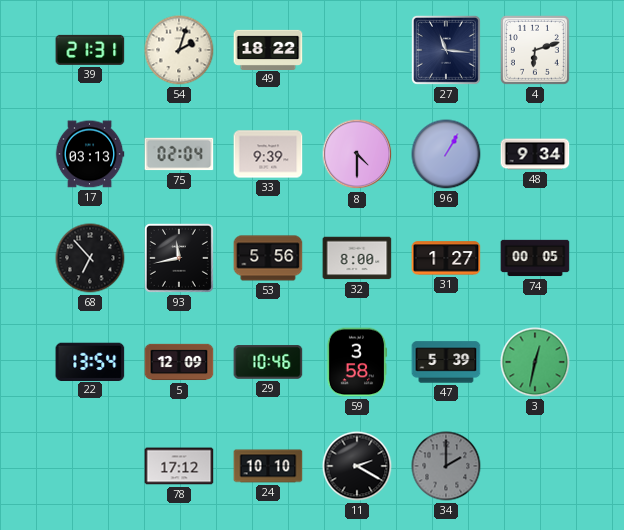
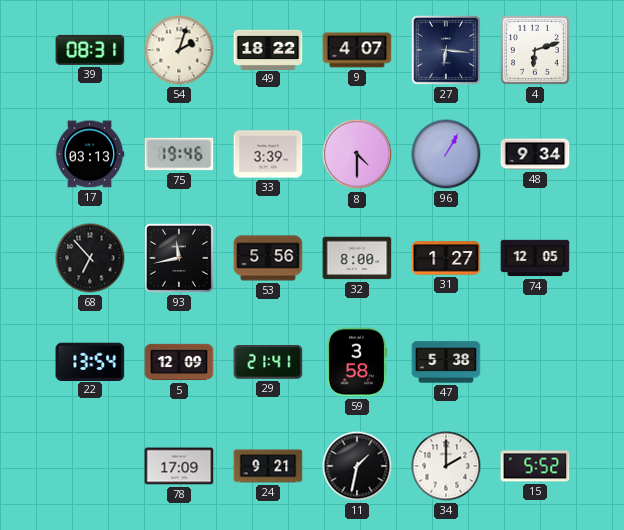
39: 21:31 -> 08:31 (90, 50)
9: none -> 4:07 (357, 50)
27: 11:16 -> 6:16 (446, 50)
75: 02:04 -> 19:46 (179, 154)
33: 9:39 -> 3:39 (268, 154)
74: 00:05 -> 12:05 (535, 258)
29: 10:46 -> 21:41 (268, 362)
47: 5:39 -> 5:38 (446, 362)
3: 12:32 -> none (535, 362)
78: 17:12 -> 17:09 (179, 466)
24: 10:10 -> 9:21 (268, 466)
11: 2:20 -> 1:32 (357, 466)
34 dial: grey -> white (446, 466)
15: none -> 5:52 (535, 466)
